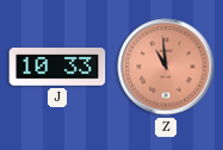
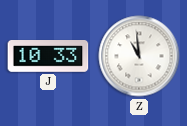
Z dial: salmon -> white (139, 56)
